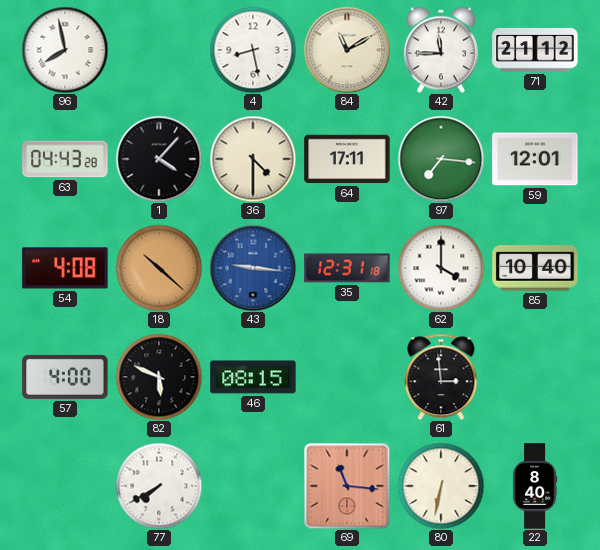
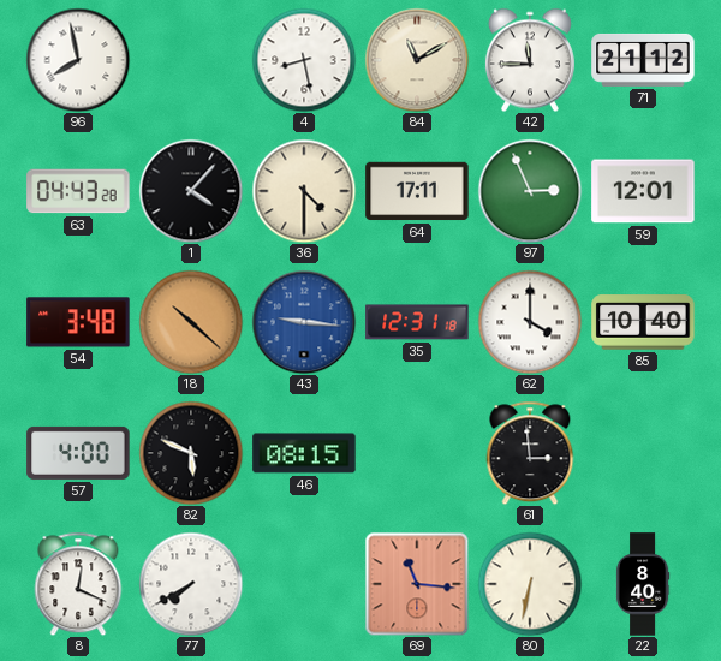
97: 7:16 -> 2:56 (530, 191)
54: 4:08 -> 3:48 (78, 322)
8: none -> 12:19 (78, 584)
